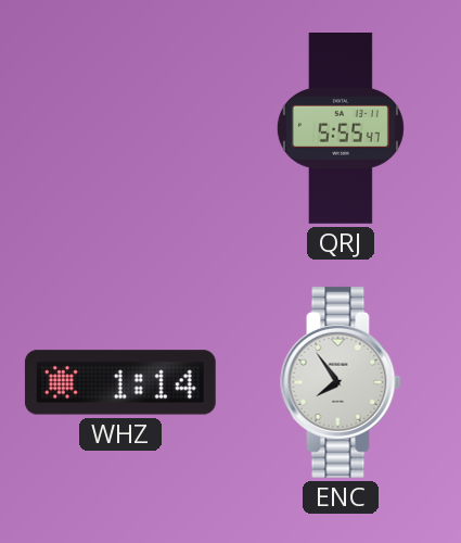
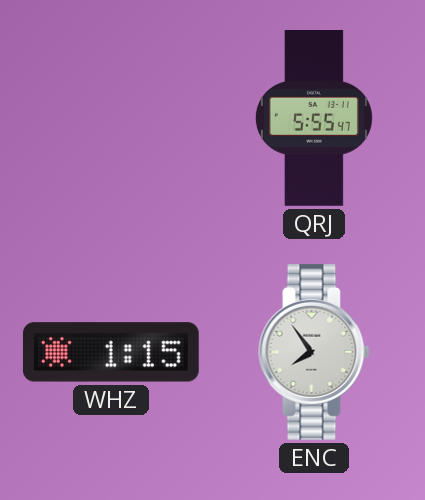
WHZ: 1:14 -> 1:15 (111, 352)
